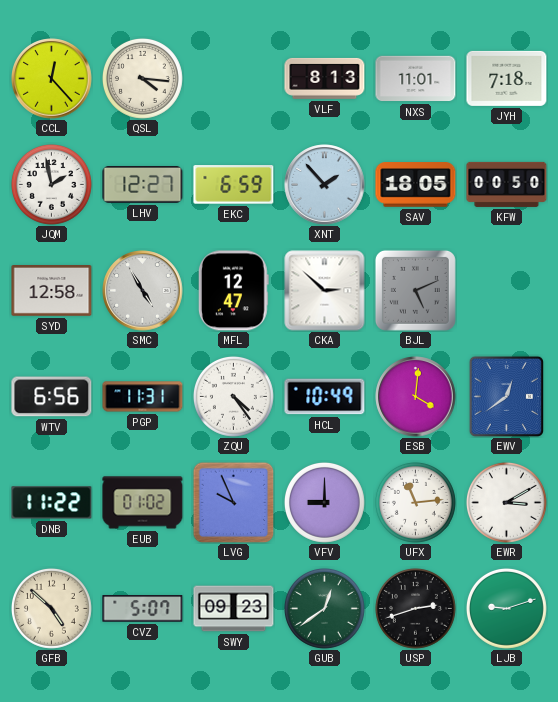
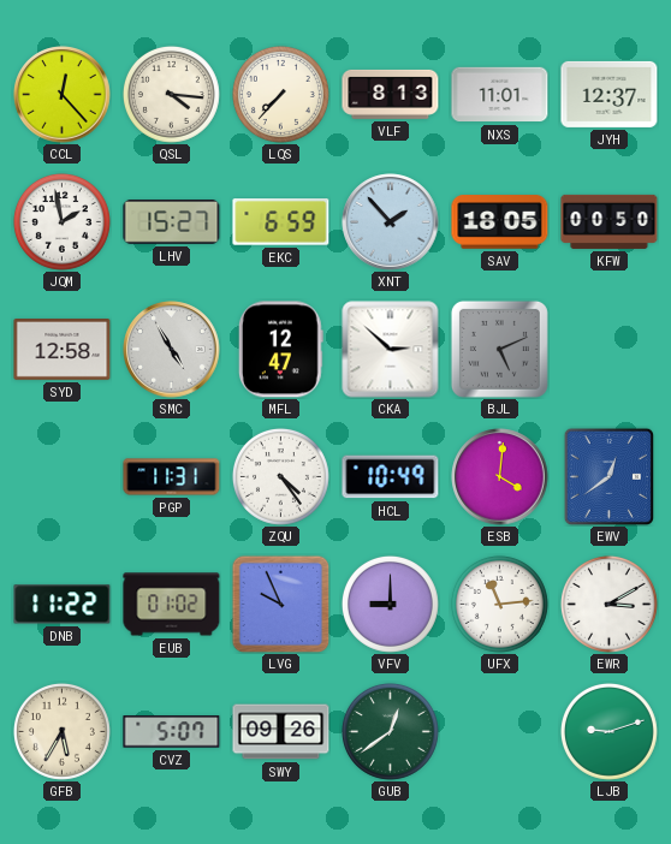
LQS: none -> 7:37 (280, 94)
JYH: 7:18 -> 12:37 (610, 94)
LHV: 12:27 -> 15:27 (172, 222)
WTV: 6:56 -> none (52, 397)
GFB: 4:52 -> 5:35 (61, 731)
SWY: 09:23 -> 09:26 (281, 732)
USP: 2:42 -> none (415, 608)
